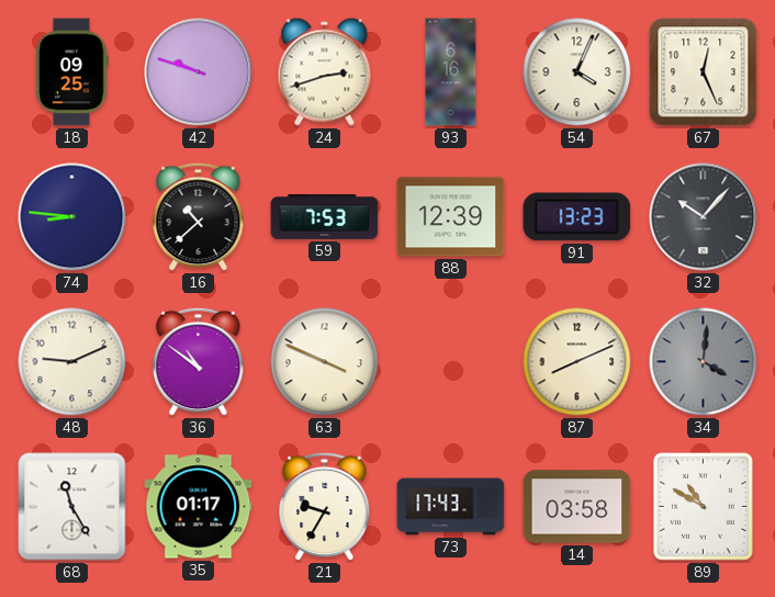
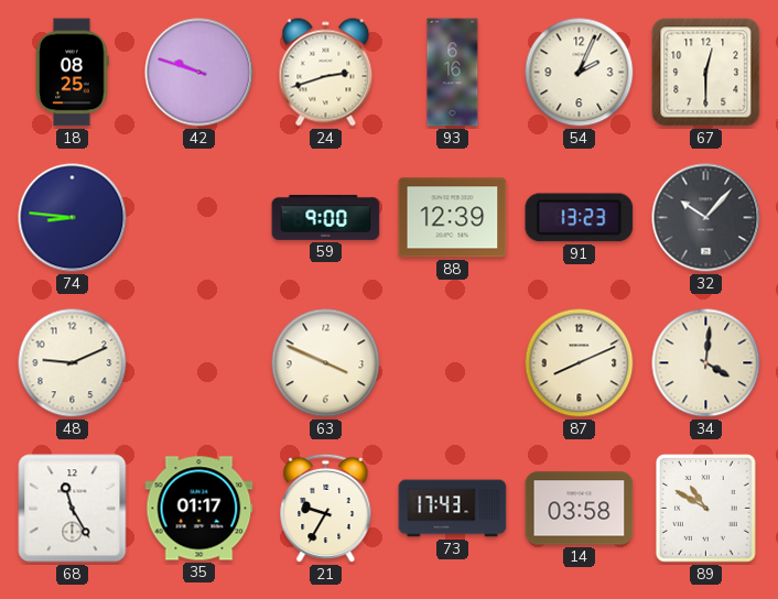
18: 09:25 -> 08:25 (72, 73)
54: 4:04 -> 2:04 (580, 73)
67: 12:26 -> 12:30 (706, 73)
16: 10:38 -> none (199, 217)
59: 7:53 -> 9:00 (326, 217)
36: 10:51 -> none (199, 362)
34 dial: grey -> cream (706, 363)
